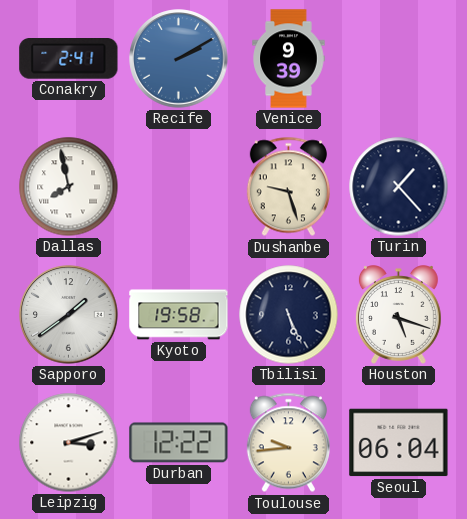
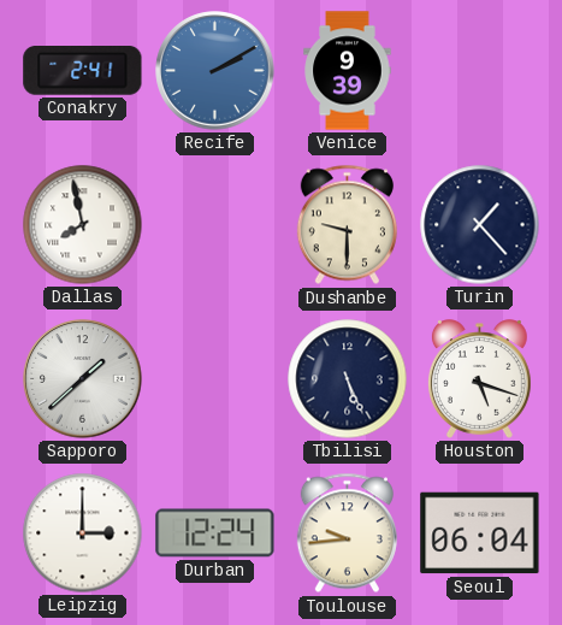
Dushanbe: 9:27 -> 9:30 (347, 225)
Sapporo: 1:39 -> 1:38 (83, 379)
Kyoto: 19:58 -> none (179, 315)
Leipzig: 3:12 -> 3:00 (83, 533)
Durban: 12:22 -> 12:24 (215, 533)
